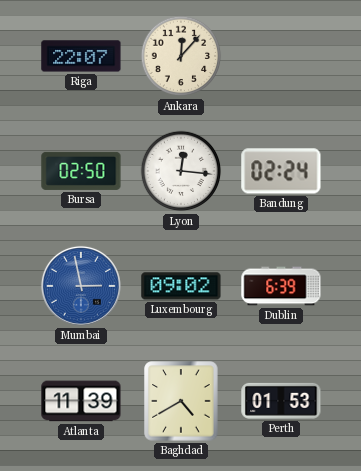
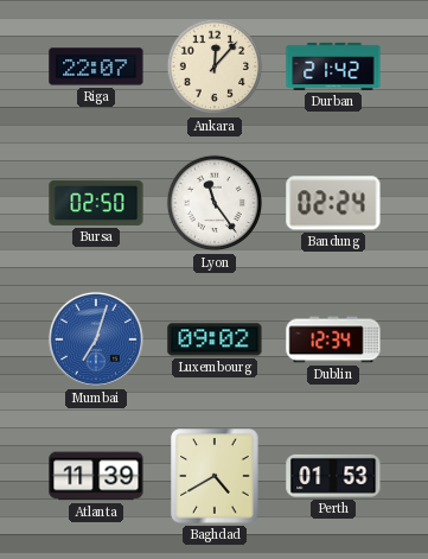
Durban: none -> 21:42 (333, 66)
Lyon: 12:16 -> 11:24 (215, 203)
Mumbai: 2:58 -> 7:03 (96, 339)
Dublin: 6:39 -> 12:34 (333, 339)
